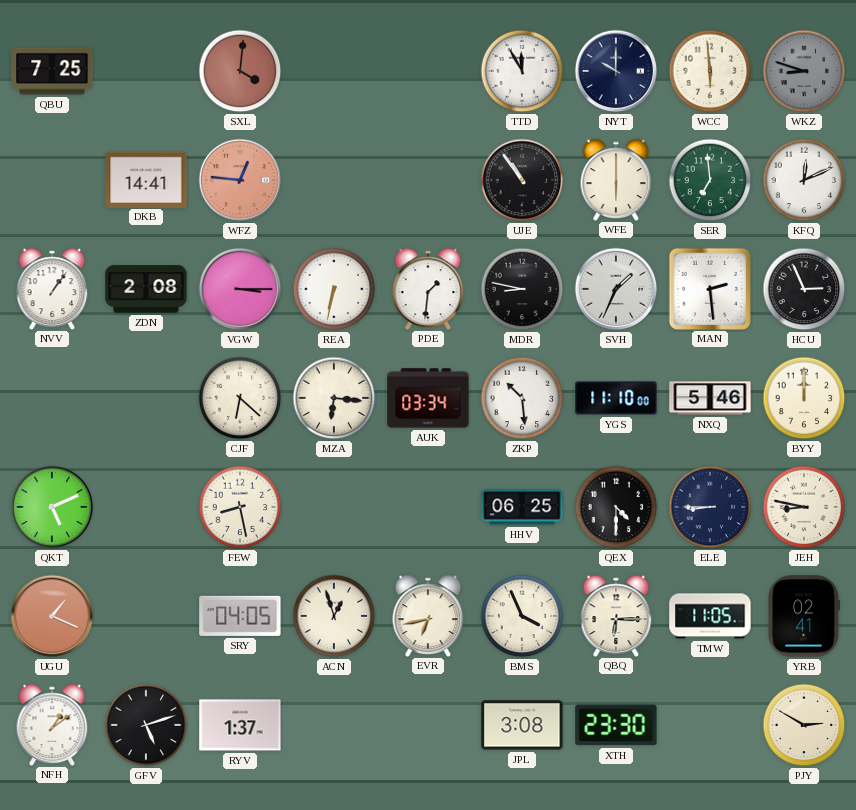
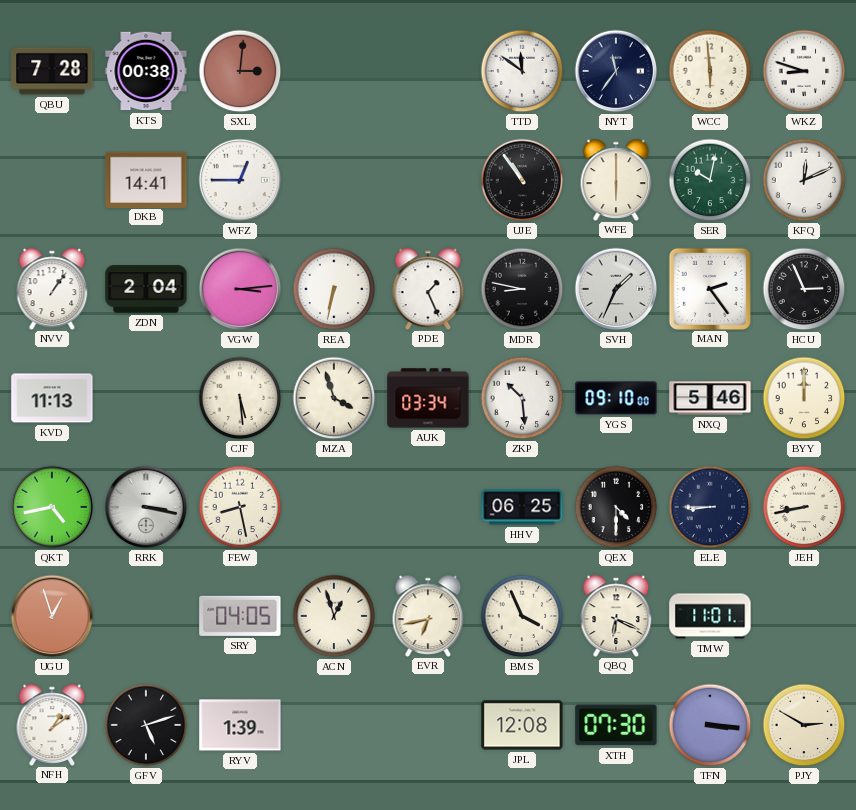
QBU: 7:25 -> 7:28 (52, 71)
KTS: none -> 00:38 (146, 71)
SXL: 4:01 -> 3:01 (240, 71)
TTD: 11:55 -> 11:51 (522, 71)
NYT: 10:00 -> 11:36 (616, 71)
WKZ dial: grey -> white (804, 71)
WFZ: 12:46 -> 12:45 (240, 180)
WFZ dial: salmon -> white (240, 180)
SER: 6:59 -> 10:02 (710, 180)
ZDN: 2:08 -> 2:04 (146, 289)
VGW: 3:15 -> 3:14 (240, 289)
PDE: 1:31 -> 1:26 (428, 288)
MAN: 2:29 -> 2:24 (709, 288)
KVD: none -> 11:13 (52, 398)
CJF: 6:22 -> 5:29 (240, 398)
MZA: 6:16 -> 3:57 (334, 398)
YGS: 11:10 -> 09:10 (616, 398)
QKT: 5:11 -> 4:43 (52, 507)
RRK: none -> 3:17 (146, 507)
JEH: 8:47 -> 8:43 (804, 507)
UGU: 1:19 -> 12:57 (52, 616)
QBQ: 6:15 -> 6:19 (616, 615)
TMW: 11:05 -> 11:01 (710, 616)
YRB: 02:41 -> none (803, 616)
RYV: 1:37 -> 1:39 (240, 725)
JPL: 3:08 -> 12:08 (522, 725)
XTH: 23:30 -> 07:30 (616, 725)
TFN: none -> 3:16 (710, 725)
